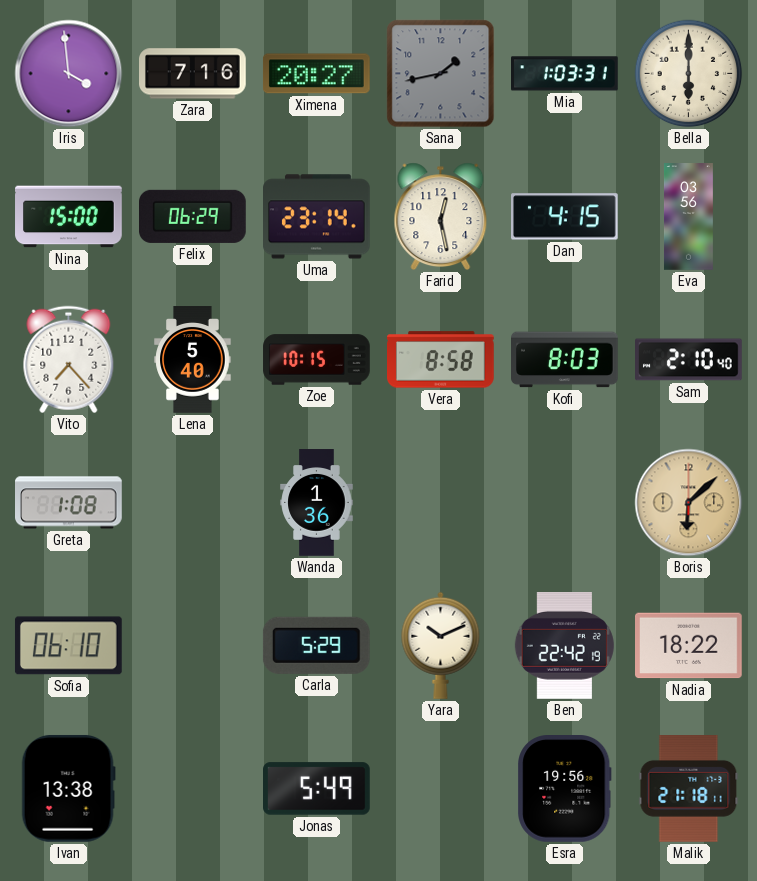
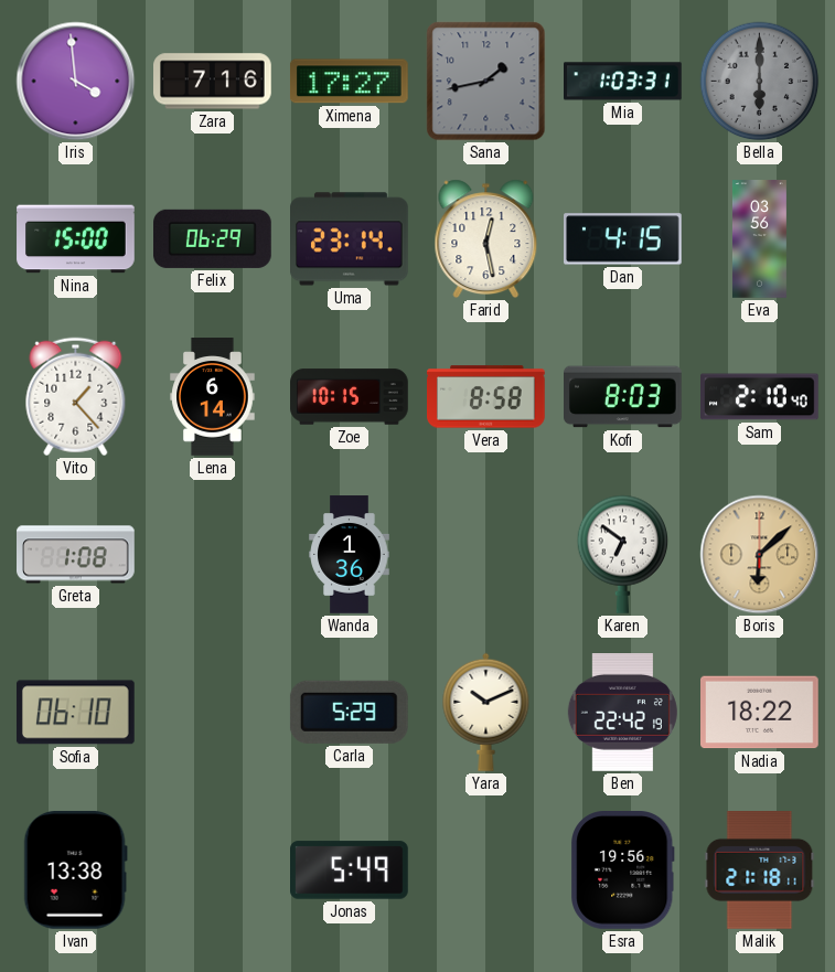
Ximena: 20:27 -> 17:27 (349, 82)
Bella dial: cream -> grey (760, 82)
Vito: 7:23 -> 1:23 (76, 397)
Lena: 5:40 -> 6:14 (213, 397)
Karen: none -> 6:51 (623, 554)
